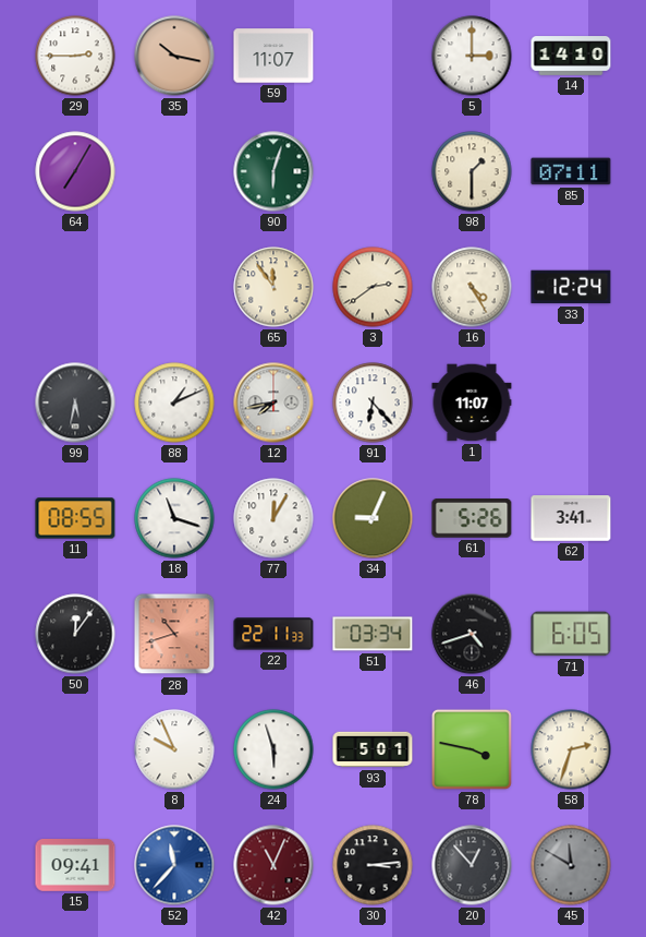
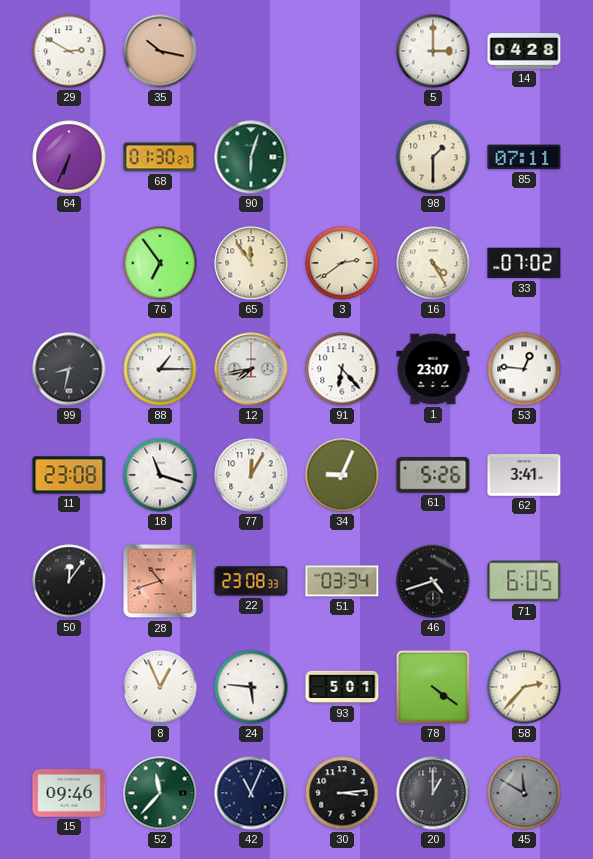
29: 2:45 -> 2:50 (69, 51)
59: 11:07 -> none (273, 56)
14: 14:10 -> 04:28 (524, 51)
64: 7:05 -> 6:34 (69, 157)
68: none -> 01:30 (160, 157)
76: none -> 6:54 (160, 263)
33: 12:24 -> 07:02 (524, 263)
99: 5:32 -> 8:32 (69, 369)
88: 1:11 -> 1:15 (160, 369)
1: 11:07 -> 23:07 (433, 369)
53: none -> 12:46 (524, 369)
11: 08:55 -> 23:08 (69, 475)
22: 22:11 -> 23:08 (251, 581)
8: 9:56 -> 12:56 (160, 687)
24: 5:57 -> 5:46 (251, 687)
78: 3:47 -> 4:21 (433, 687)
58: 2:33 -> 2:37 (524, 687)
15: 09:41 -> 09:46 (69, 793)
52 dial: blue -> green (160, 793)
42 dial: burgundy -> navy (251, 793)
20: 12:53 -> 1:00 (433, 793)
